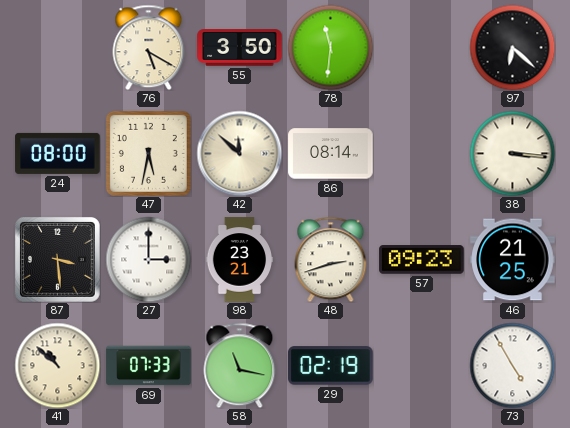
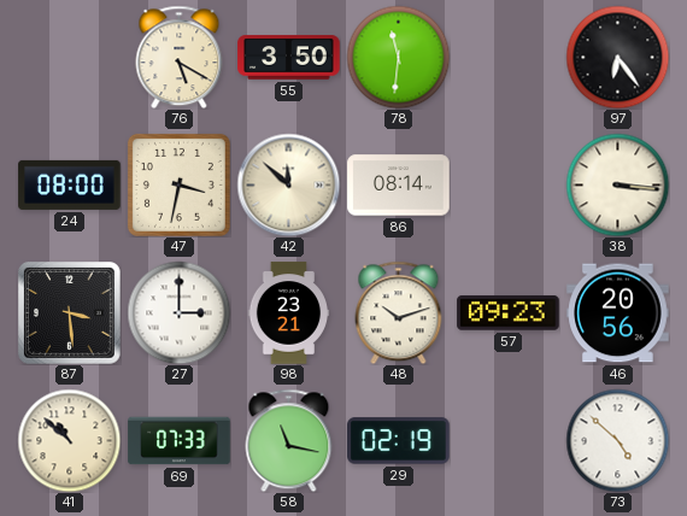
97: 6:22 -> 6:24 (617, 57)
47: 5:32 -> 3:32 (178, 184)
48: 2:42 -> 10:12 (399, 312)
46: 21:25 -> 20:56 (618, 313)
73: 4:55 -> 4:52 (617, 440)
